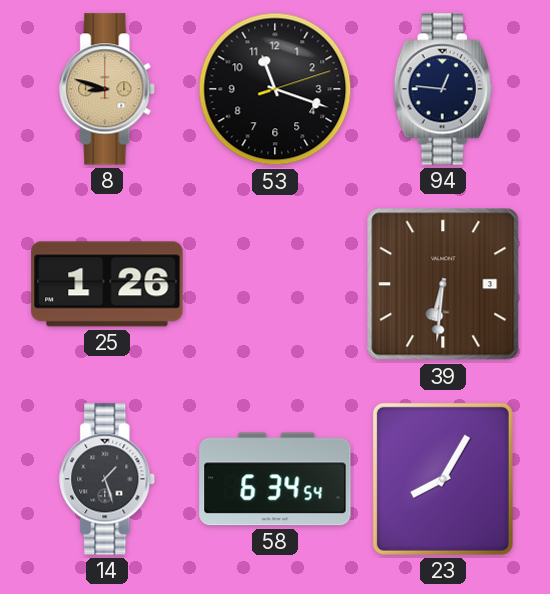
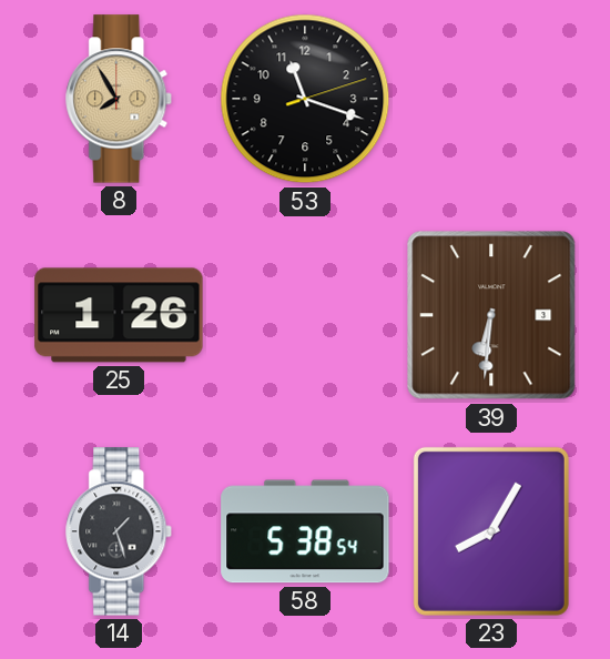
8: 8:48 -> 7:55 (120, 99)
94: 12:46 -> none (443, 89)
58: 6:34 -> 5:38 (305, 531)
